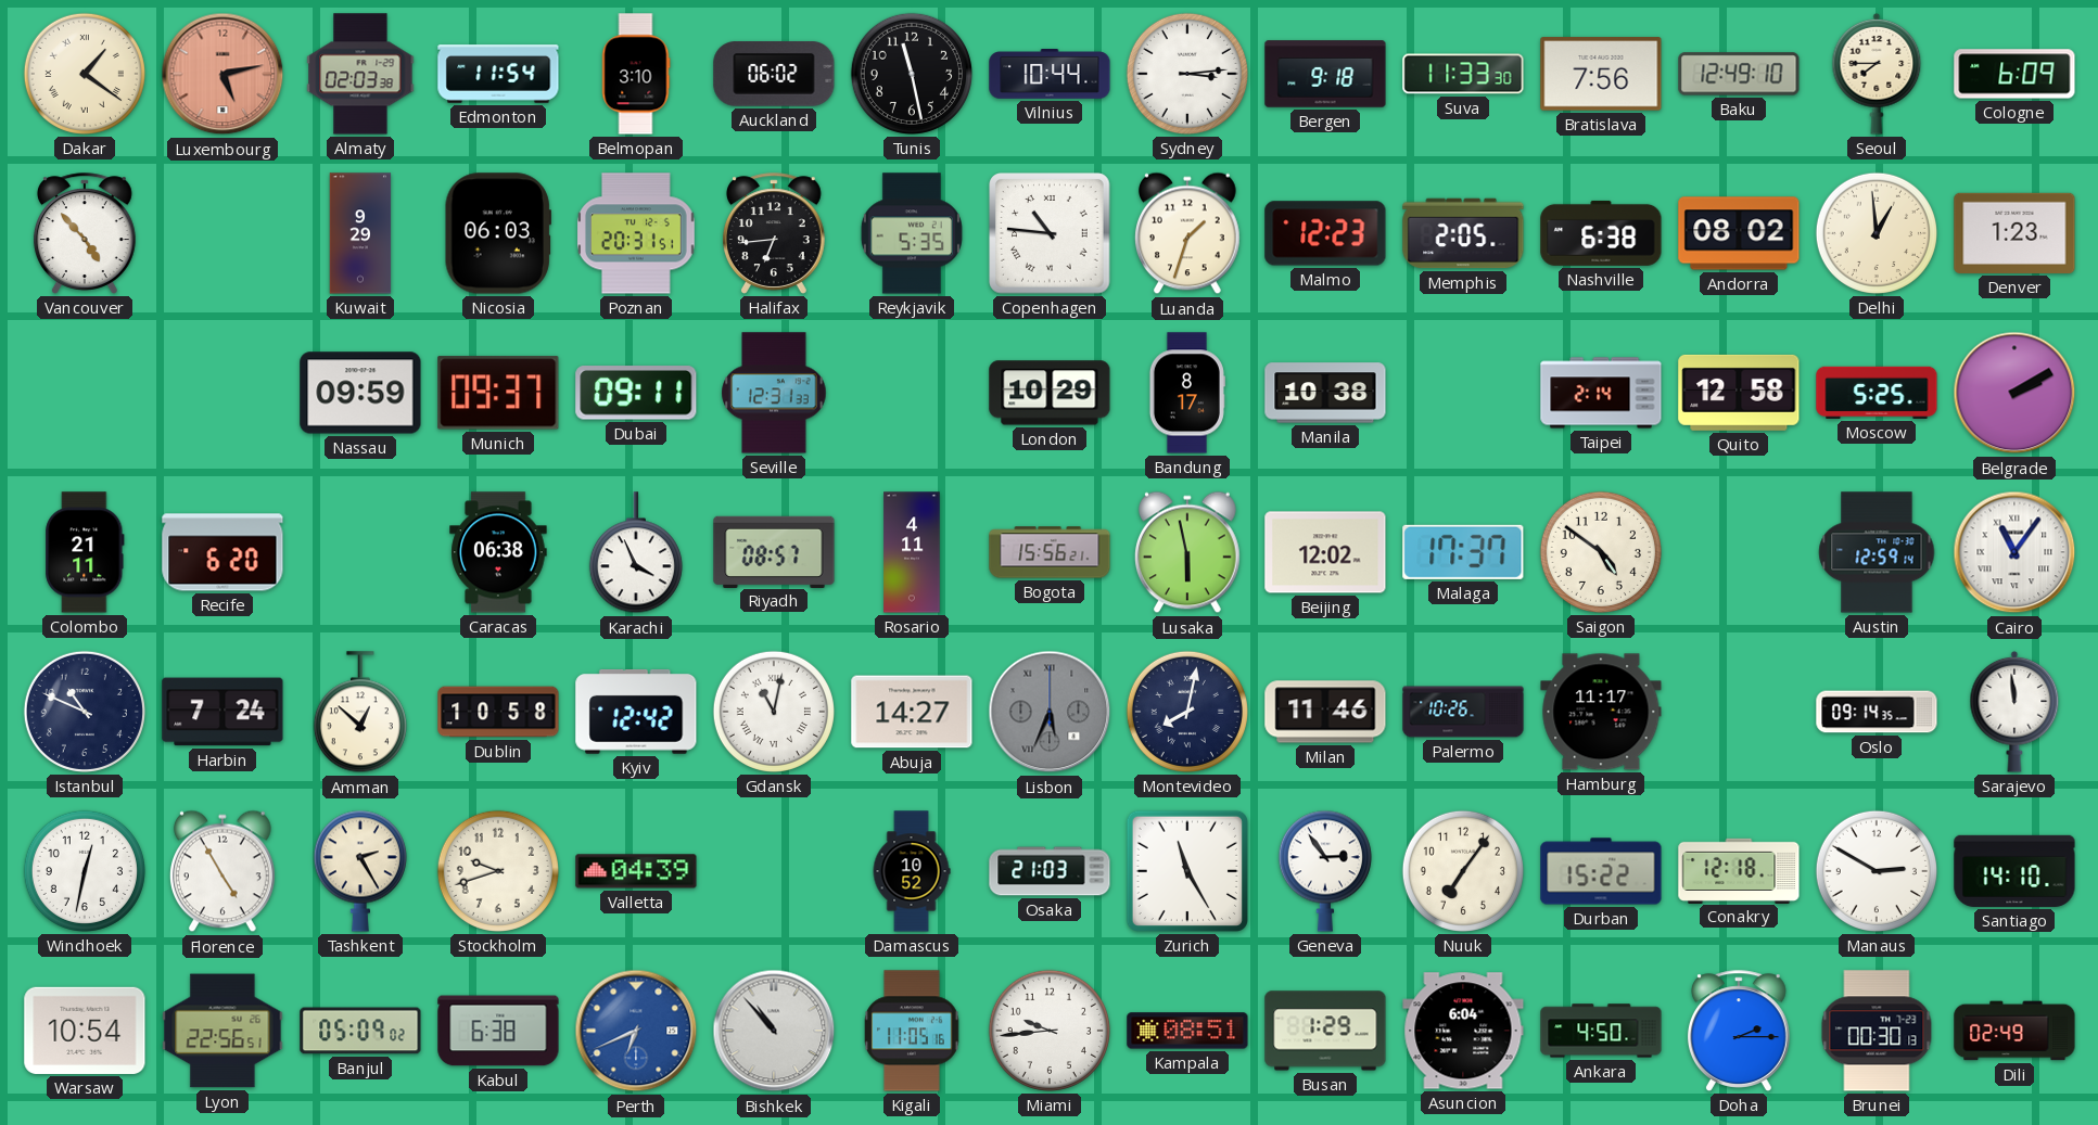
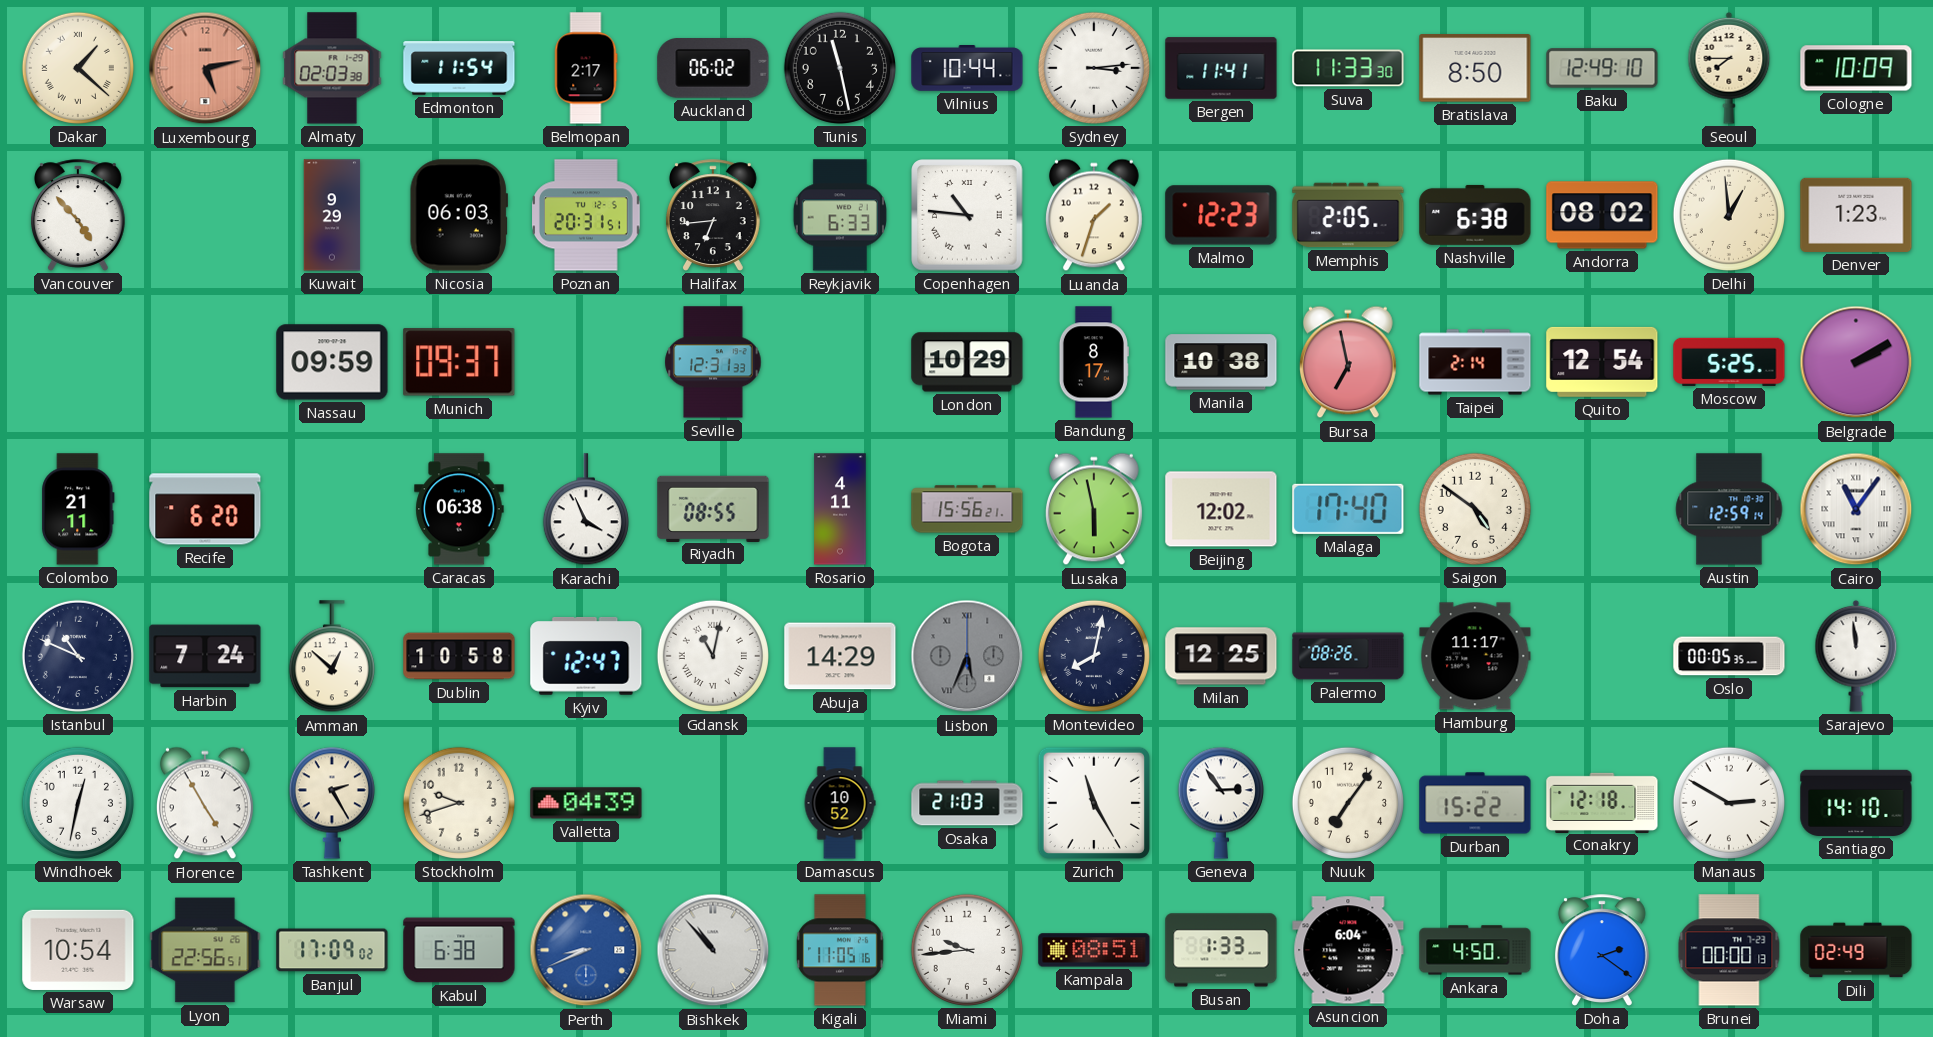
Dakar: 1:21 -> 1:22 (78, 68)
Belmopan: 3:10 -> 2:17 (586, 68)
Bergen: 9:18 -> 11:41 (1221, 68)
Bratislava: 7:56 -> 8:50 (1475, 68)
Cologne: 6:09 -> 10:09 (1856, 68)
Reykjavik: 5:35 -> 6:33 (840, 215)
Dubai: 09:11 -> none (636, 393)
Bursa: none -> 6:58 (1348, 362)
Quito: 12:58 -> 12:54 (1602, 362)
Riyadh: 08:57 -> 08:55 (713, 508)
Malaga: 17:37 -> 17:40 (1348, 509)
Kyiv: 12:42 -> 12:47 (586, 656)
Abuja: 14:27 -> 14:29 (840, 656)
Milan: 11:46 -> 12:25 (1221, 656)
Palermo: 10:26 -> 08:26 (1348, 656)
Oslo: 09:14 -> 00:05 (1729, 656)
Banjul: 05:09 -> 17:09 (332, 950)
Perth: 6:41 -> 8:41 (586, 950)
Busan: 1:29 -> 1:33 (1221, 950)
Doha: 2:15 -> 2:21 (1602, 950)
Brunei: 00:30 -> 00:00 (1729, 950)
